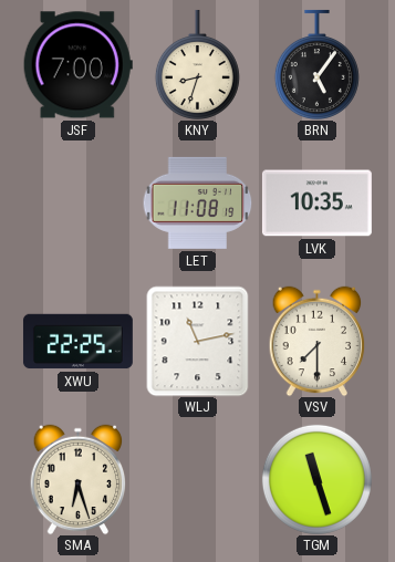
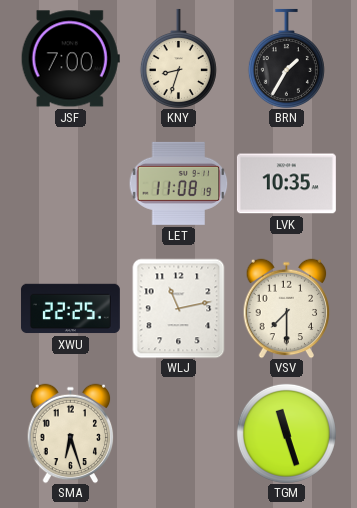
BRN: 5:06 -> 1:35 (286, 58)
